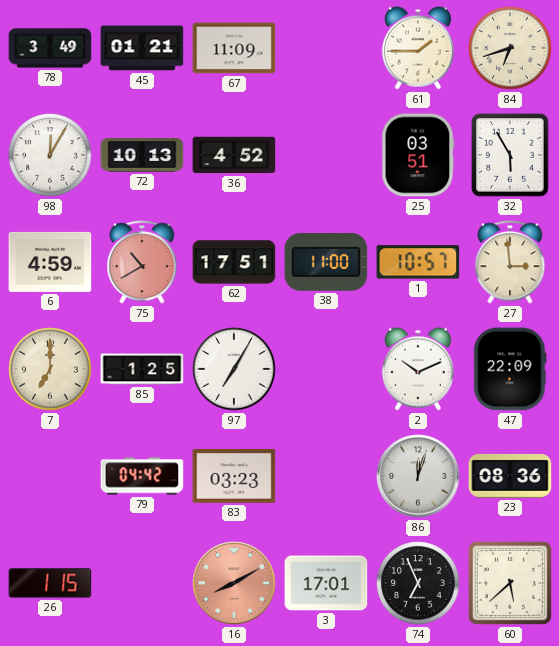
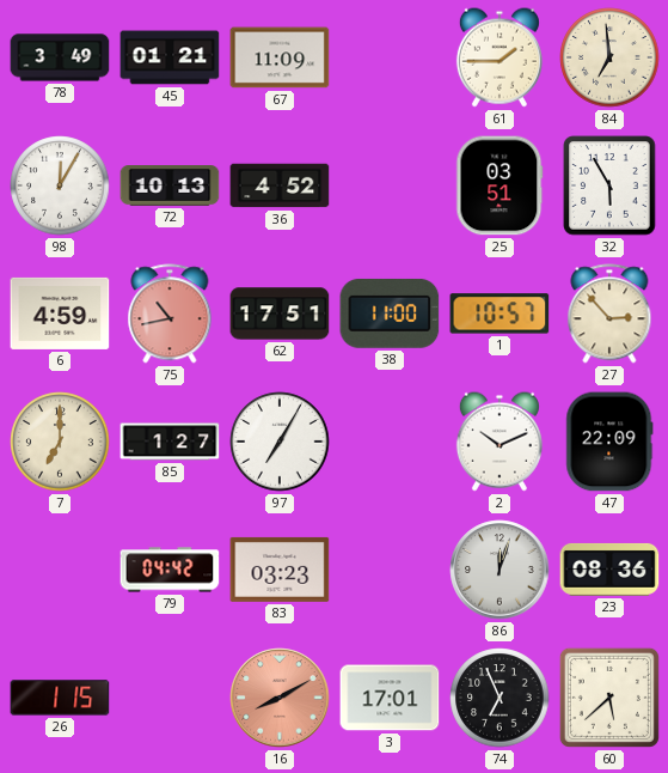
84: 6:42 -> 6:59 (609, 57)
75: 10:40 -> 10:43 (170, 314)
27: 2:59 -> 2:53 (609, 314)
85: 1:25 -> 1:27 (170, 442)
